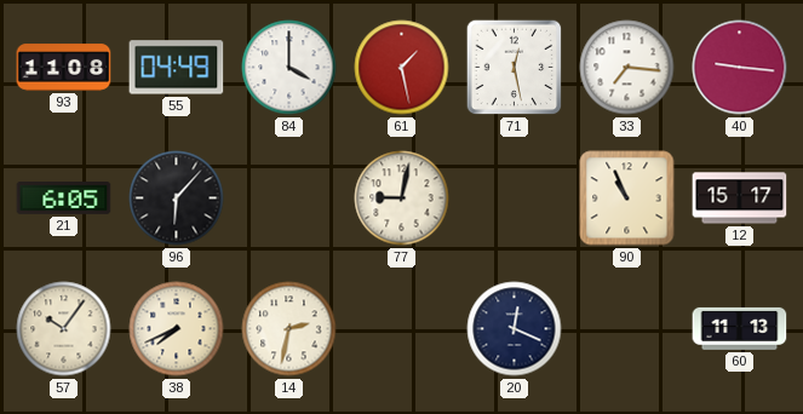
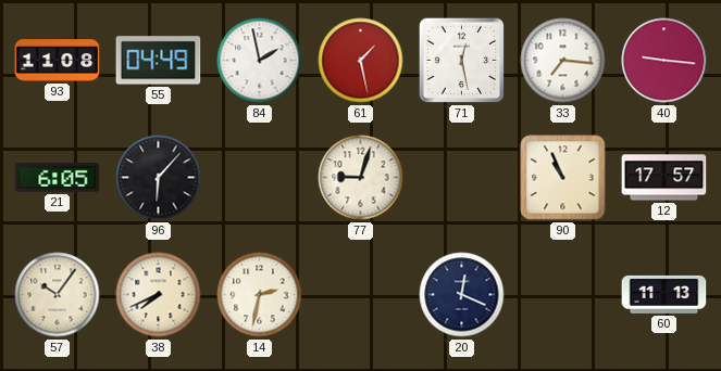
84: 4:00 -> 1:58 (260, 61)
77: 9:02 -> 9:03 (361, 178)
12: 15:17 -> 17:57 (664, 178)
